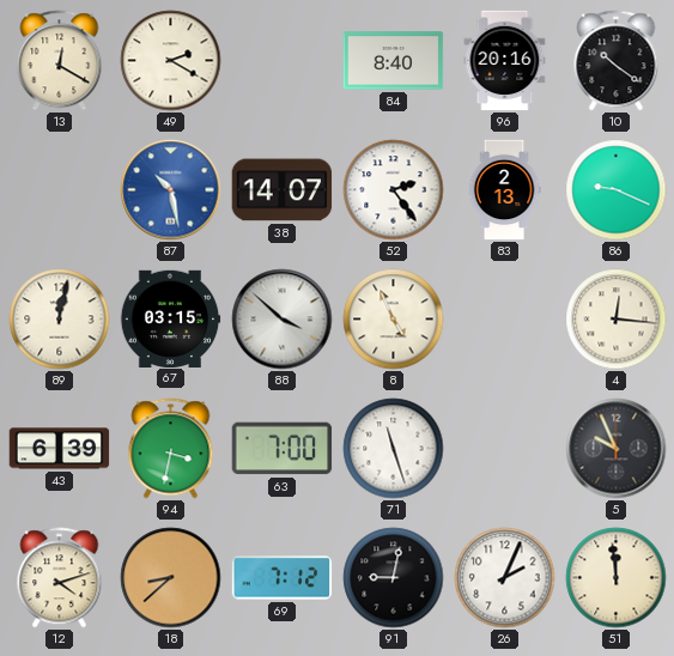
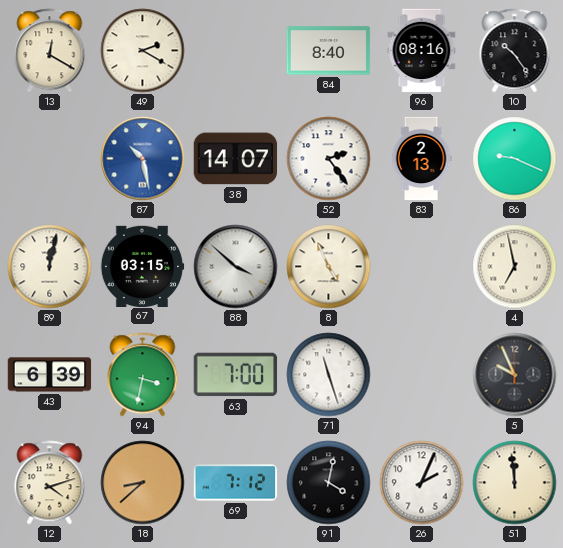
96: 20:16 -> 08:16 (422, 51)
10: 10:21 -> 10:24 (515, 51)
4: 12:16 -> 6:58 (515, 267)
91: 9:02 -> 4:02 (329, 483)
